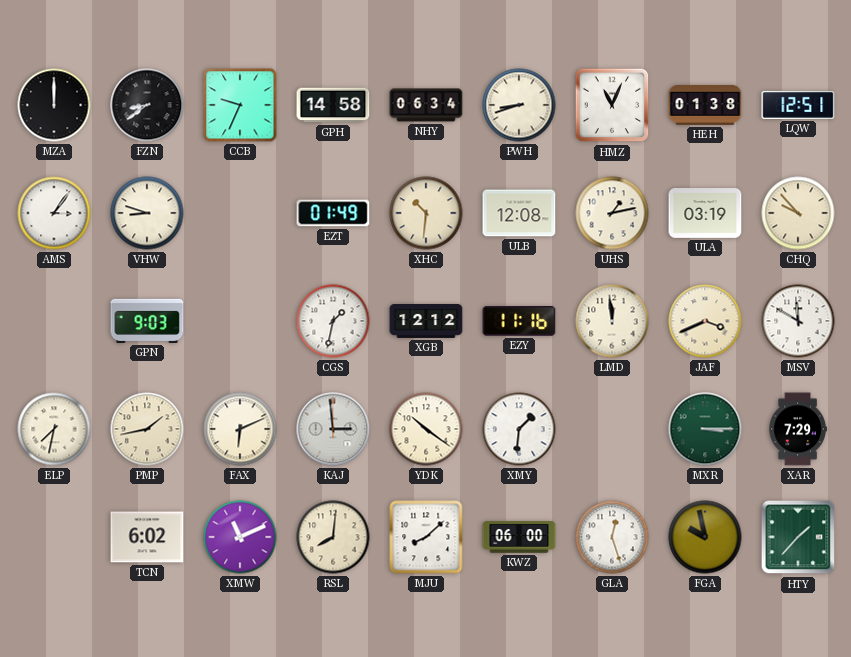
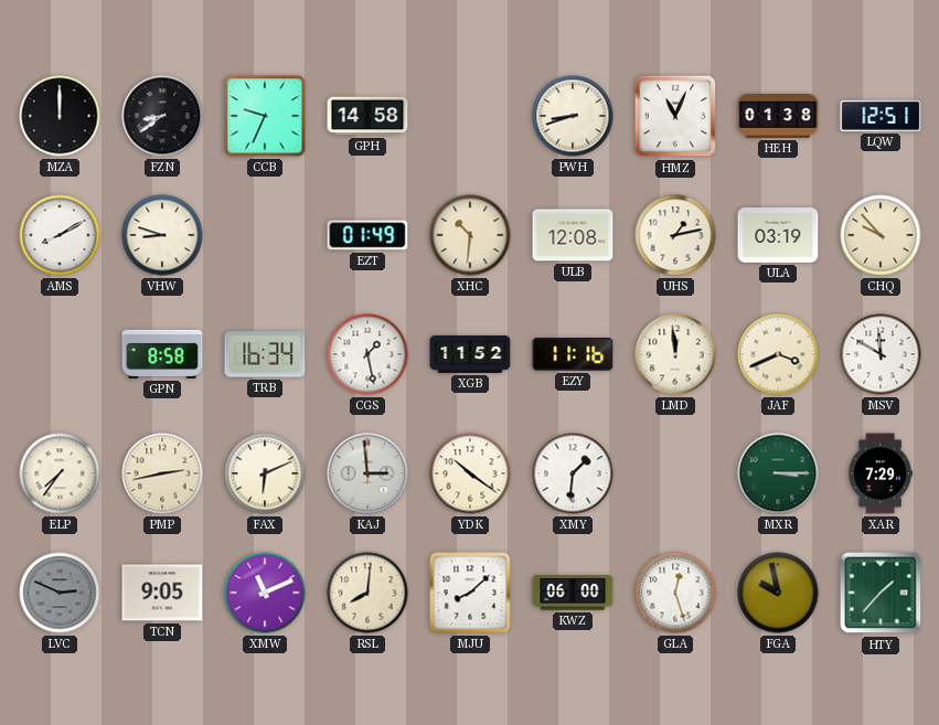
NHY: 06:34 -> none (426, 105)
AMS: 3:06 -> 8:10 (60, 235)
GPN: 9:03 -> 8:58 (162, 354)
TRB: none -> 16:34 (265, 354)
CGS: 1:32 -> 1:28 (367, 354)
XGB: 12:12 -> 11:52 (470, 354)
ELP: 7:32 -> 7:36 (60, 473)
PMP: 1:43 -> 2:43 (162, 473)
LVC: none -> 2:49 (60, 593)
TCN: 6:02 -> 9:05 (162, 593)
